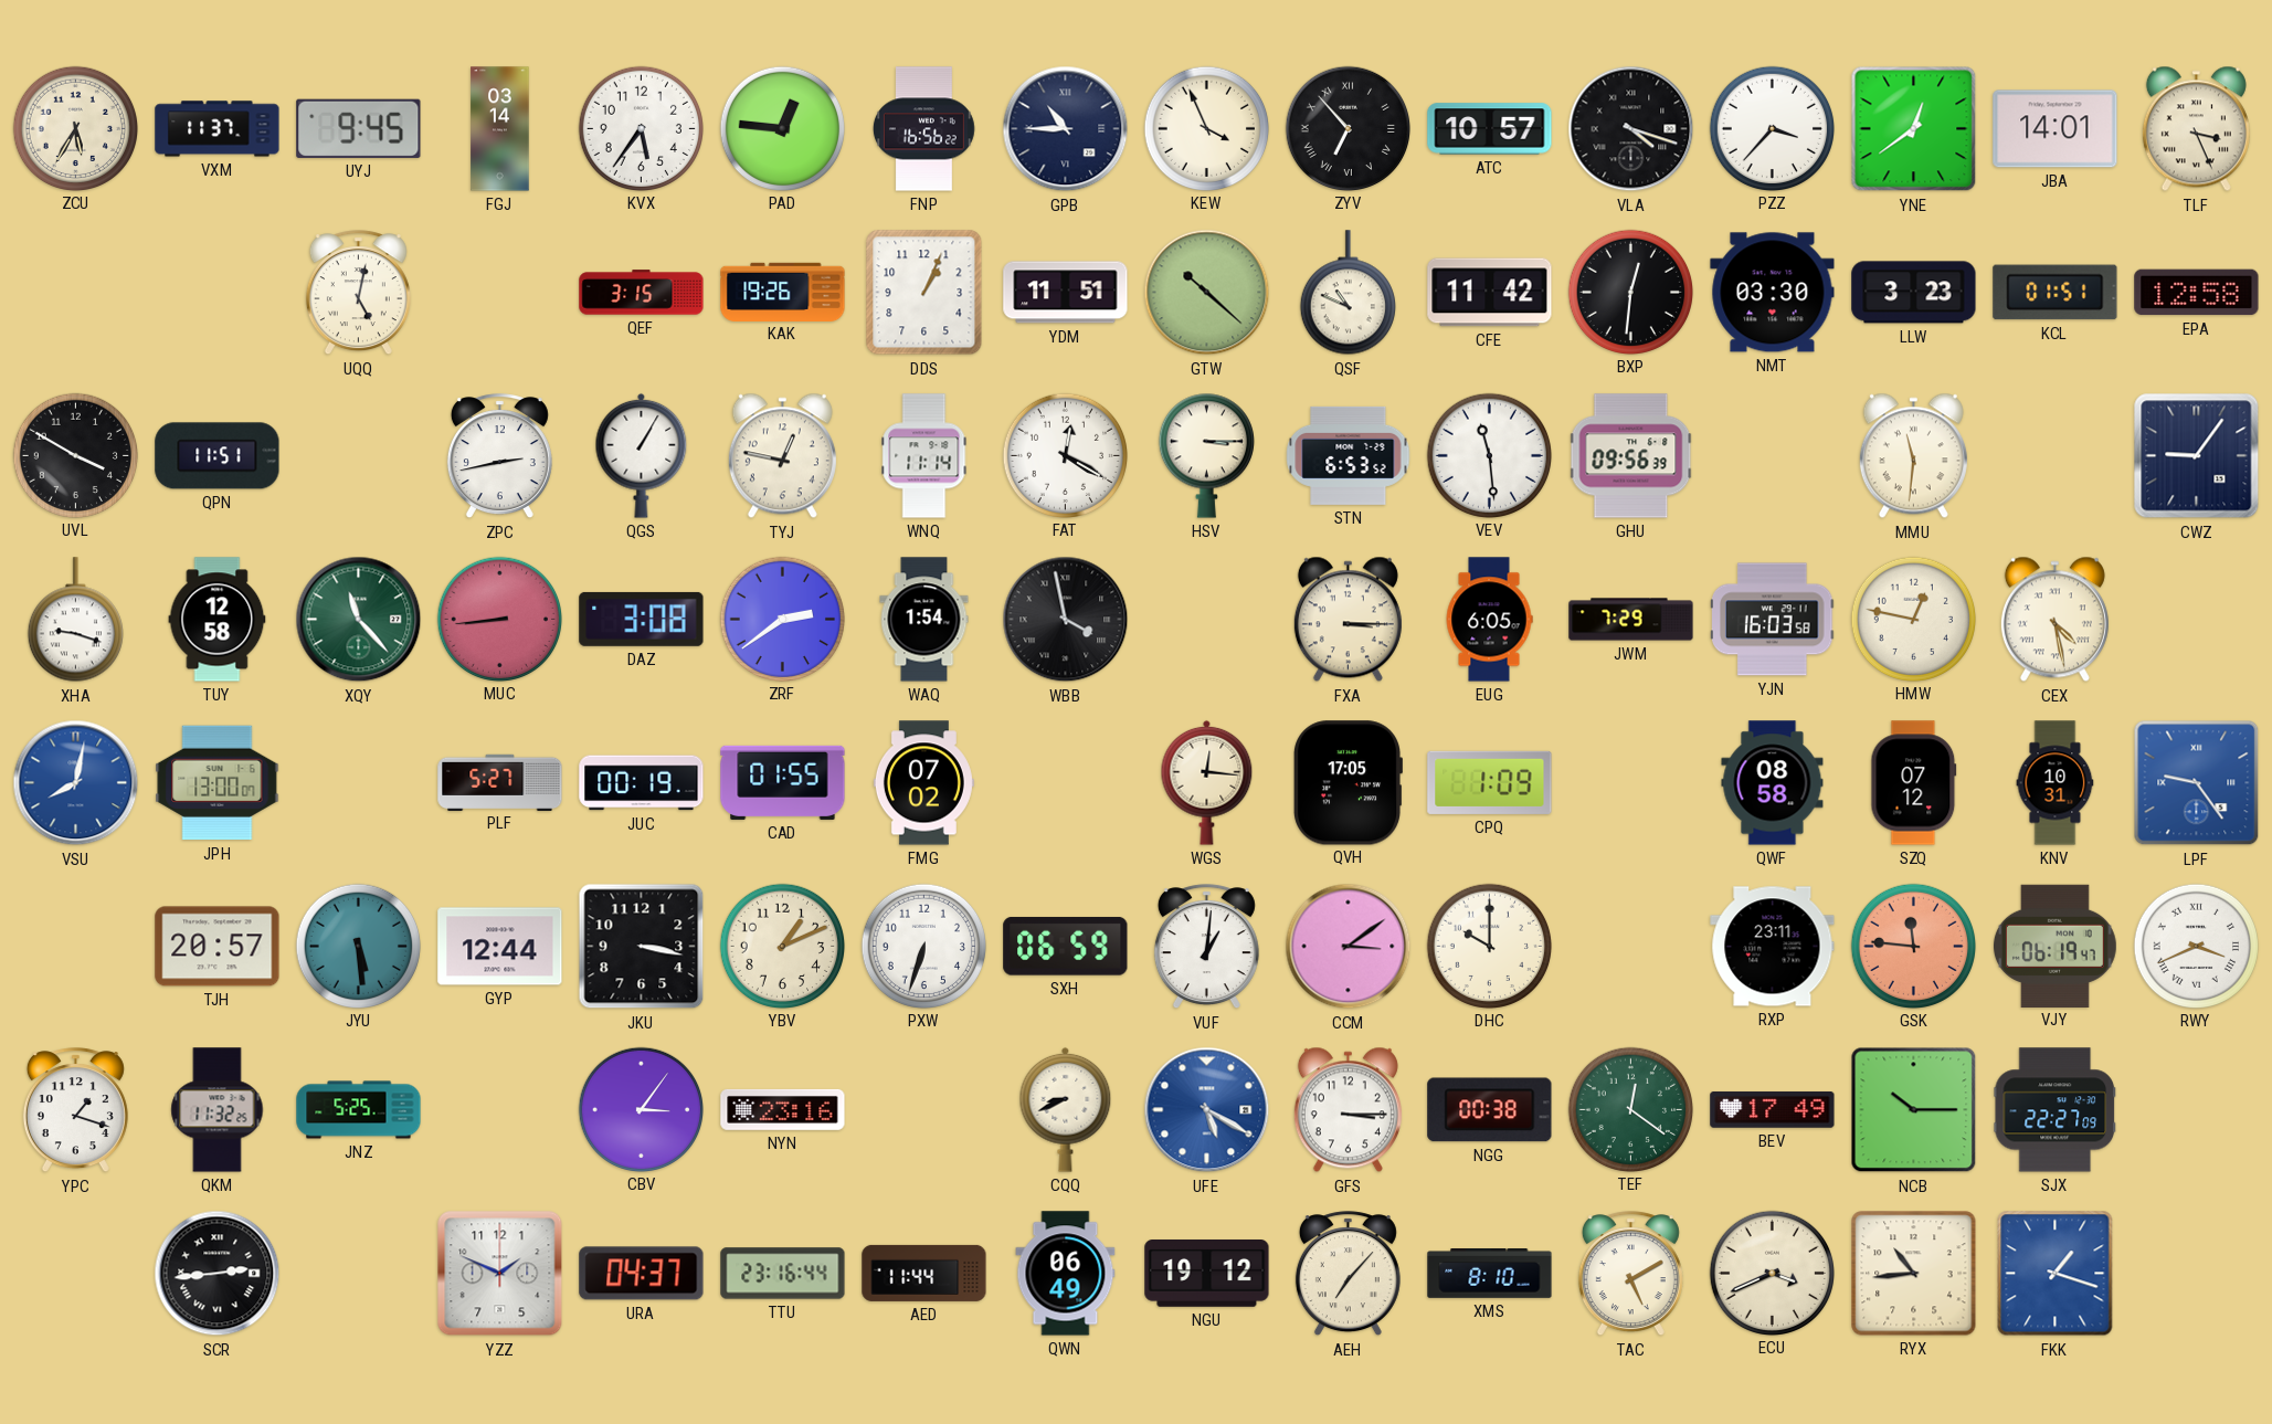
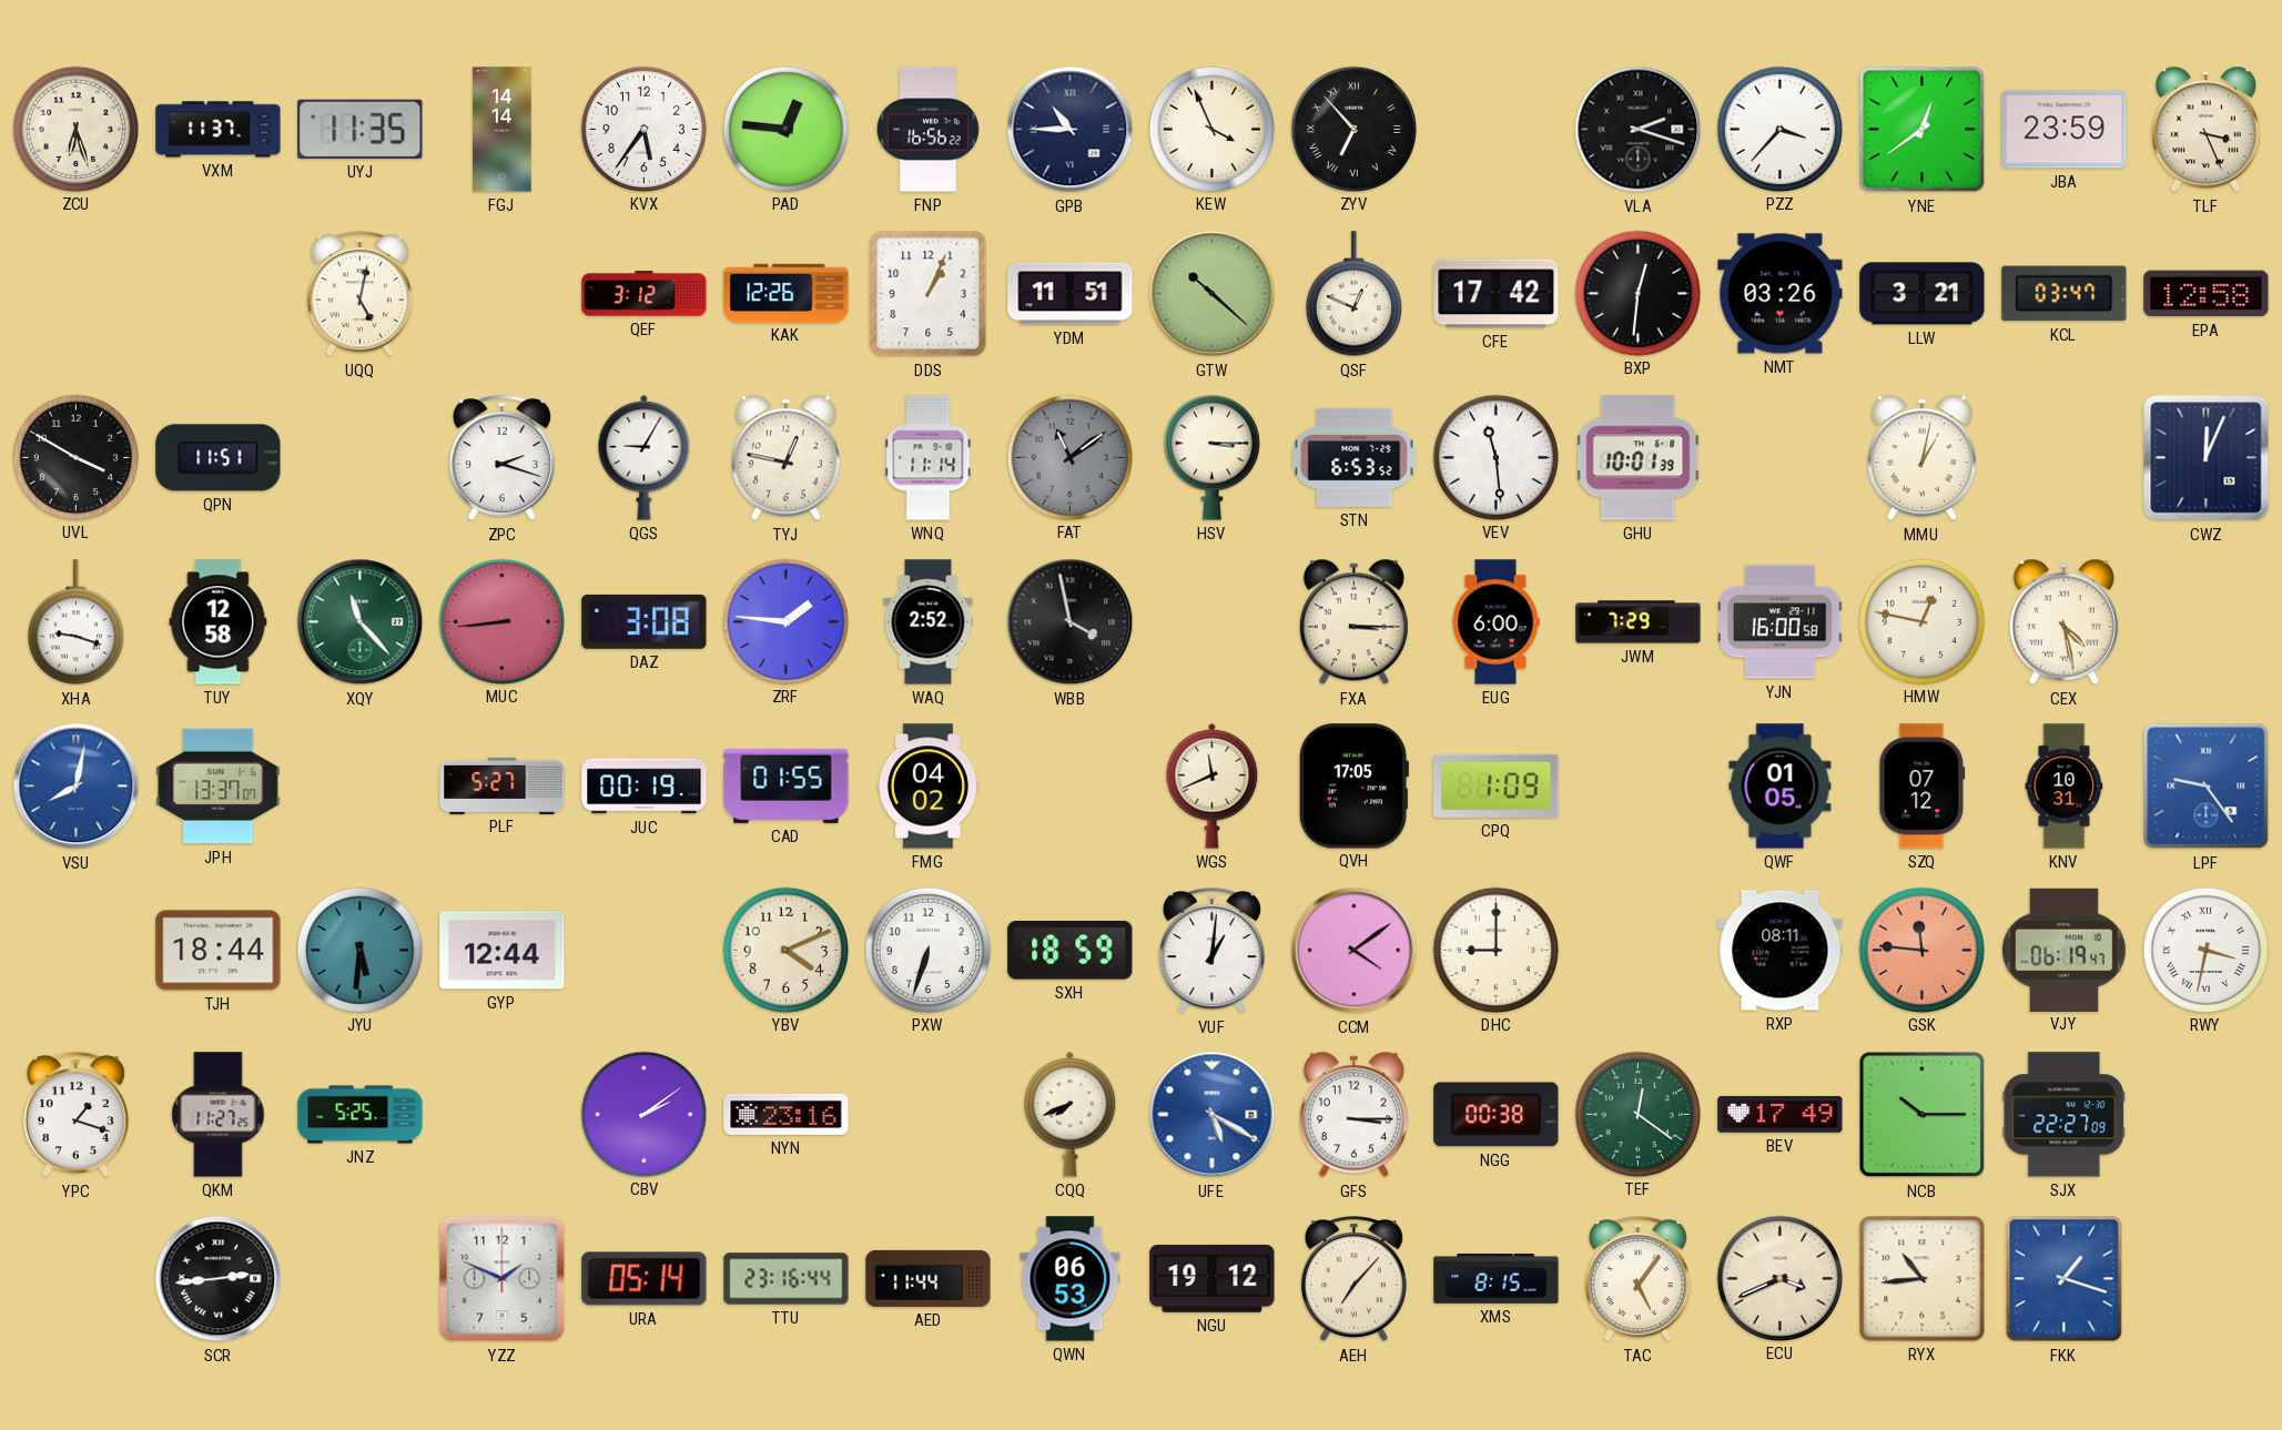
ZCU: 5:35 -> 6:27 (75, 129)
UYJ: 9:45 -> 11:35 (361, 129)
FGJ: 03:14 -> 14:14 (503, 130)
ATC: 10:57 -> none (1490, 129)
VLA: 4:18 -> 2:18 (1639, 130)
JBA: 14:01 -> 23:59 (2065, 130)
QEF: 3:15 -> 3:12 (645, 294)
KAK: 19:26 -> 12:26 (787, 293)
QSF: 10:49 -> 12:49 (1353, 294)
CFE: 11:42 -> 17:42 (1497, 294)
NMT: 03:30 -> 03:26 (1781, 294)
LLW: 3:23 -> 3:21 (1923, 294)
KCL: 01:51 -> 03:47 (2065, 294)
ZPC: 2:43 -> 2:18 (501, 458)
QGS: 1:05 -> 9:05 (645, 457)
FAT: 12:20 -> 11:09 (1069, 457)
FAT dial: white -> grey (1069, 457)
GHU: 09:56 -> 10:01 (1639, 458)
MMU: 11:31 -> 1:02 (1921, 458)
CWZ: 9:06 -> 12:04 (2207, 458)
ZRF: 2:39 -> 1:46 (785, 621)
WAQ: 1:54 -> 2:52 (929, 622)
EUG: 6:05 -> 6:00 (1495, 622)
YJN: 16:03 -> 16:00 (1781, 622)
JPH: 13:00 -> 13:37 (219, 787)
FMG: 07:02 -> 04:02 (927, 787)
WGS: 12:16 -> 11:41 (1213, 785)
QWF: 08:58 -> 01:05 (1781, 787)
TJH: 20:57 -> 18:44 (219, 951)
JYU: 5:29 -> 5:31 (359, 950)
JKU: 3:17 -> none (642, 947)
YBV: 1:11 -> 4:11 (785, 950)
SXH: 06:59 -> 18:59 (1071, 950)
CCM: 3:09 -> 4:09 (1355, 951)
DHC: 10:00 -> 9:00 (1495, 950)
RXP: 23:11 -> 08:11 (1781, 951)
RWY: 3:41 -> 3:32 (2205, 950)
QKM: 11:32 -> 11:27 (219, 1115)
CBV: 3:06 -> 2:09 (643, 1114)
CQQ: 8:41 -> 7:41 (1071, 1114)
URA: 04:37 -> 05:14 (645, 1279)
QWN: 06:49 -> 06:53 (1071, 1279)
XMS: 8:10 -> 8:15 (1497, 1279)
TAC: 5:10 -> 5:06 (1637, 1279)
